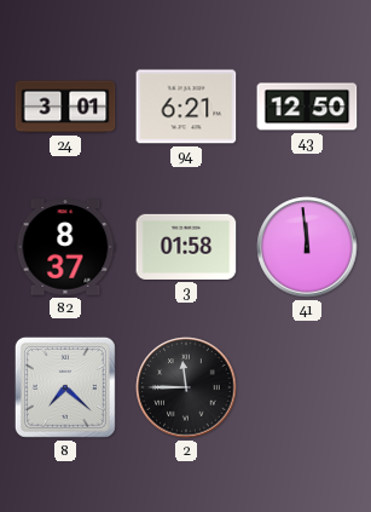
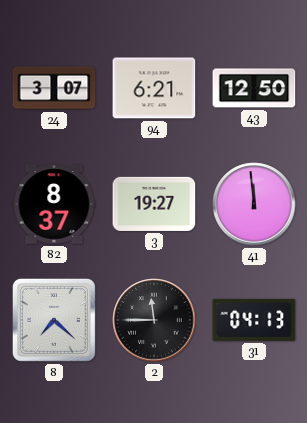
24: 3:01 -> 3:07 (54, 88)
3: 01:58 -> 19:27 (154, 204)
31: none -> 04:13 (254, 320)
